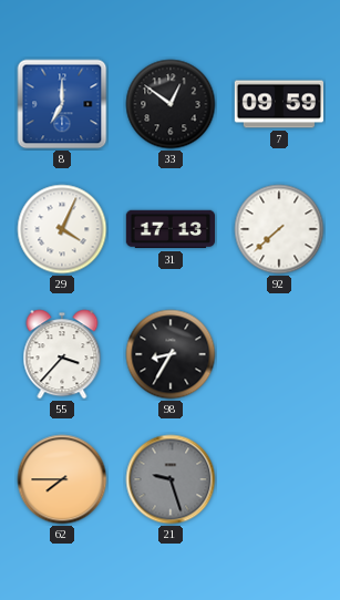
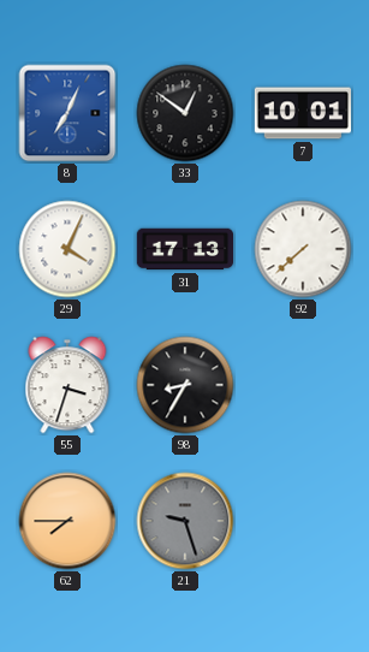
8: 7:00 -> 7:04 (67, 113)
7: 09:59 -> 10:01 (302, 113)
55: 3:37 -> 3:33 (67, 385)
